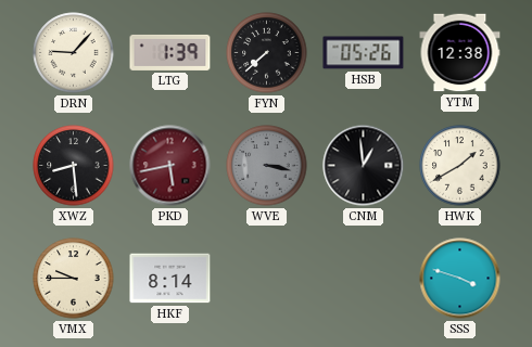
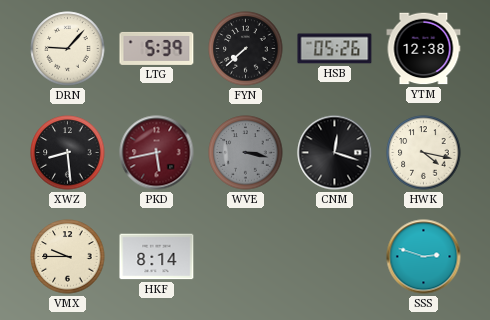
LTG: 1:39 -> 5:39 (157, 48)
CNM: 12:59 -> 12:18 (335, 153)
HWK: 1:40 -> 4:17 (424, 153)
SSS: 3:48 -> 2:48 (424, 257)
